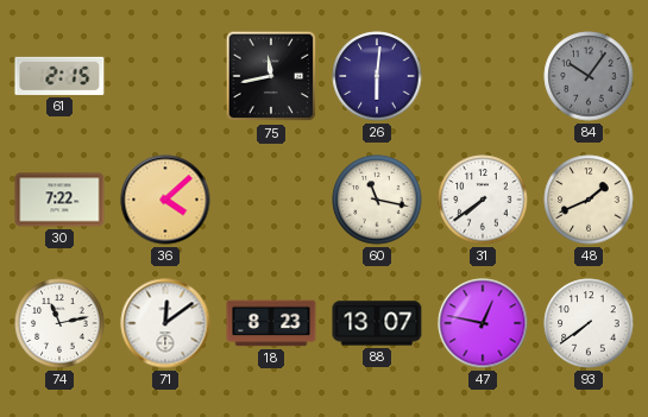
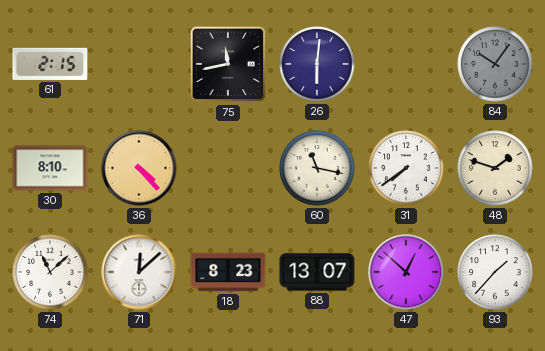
30: 7:22 -> 8:10 (50, 168)
36: 4:08 -> 4:23 (139, 168)
48: 1:41 -> 1:48 (495, 168)
74: 11:13 -> 11:08 (50, 272)
71: 12:09 -> 12:08 (139, 272)
47: 12:47 -> 12:52 (406, 272)
93: 7:39 -> 1:37 (495, 272)
